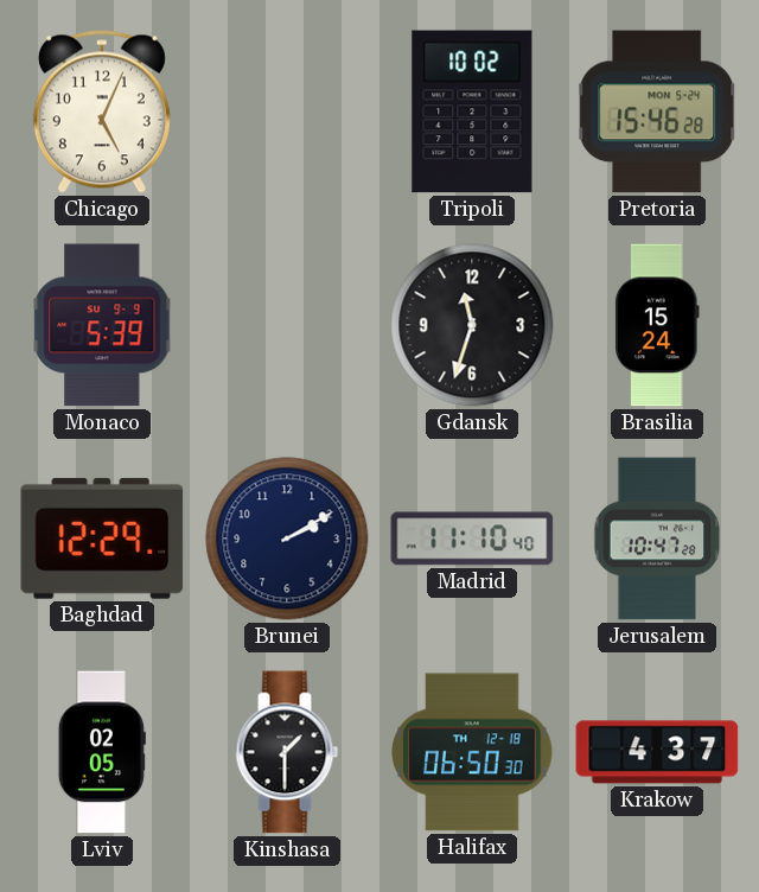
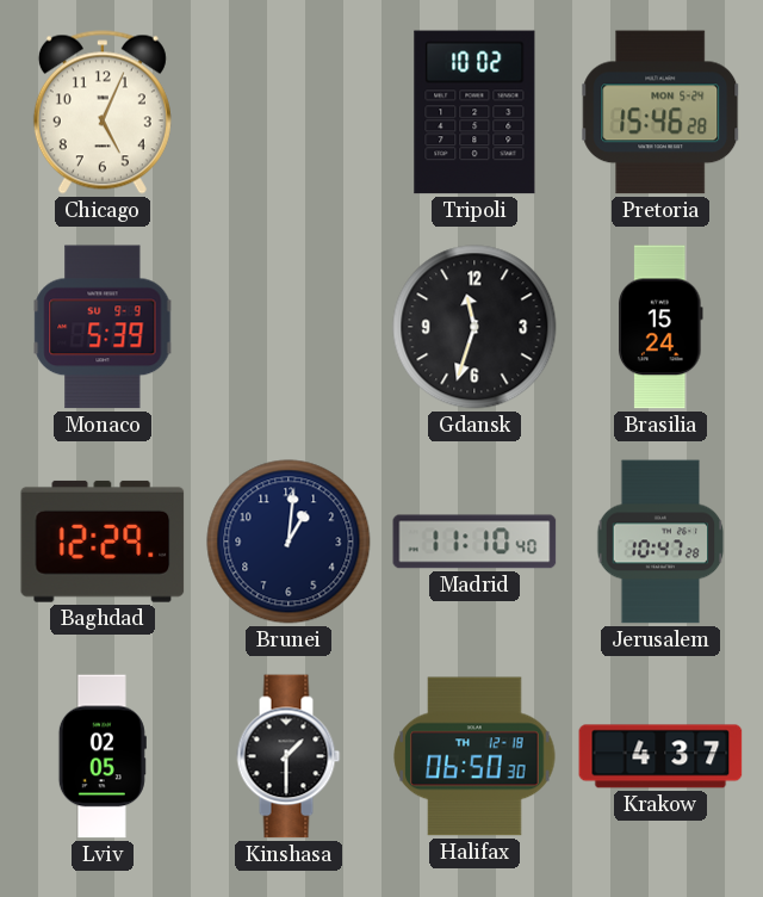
Brunei: 2:10 -> 1:01 (289, 542)
